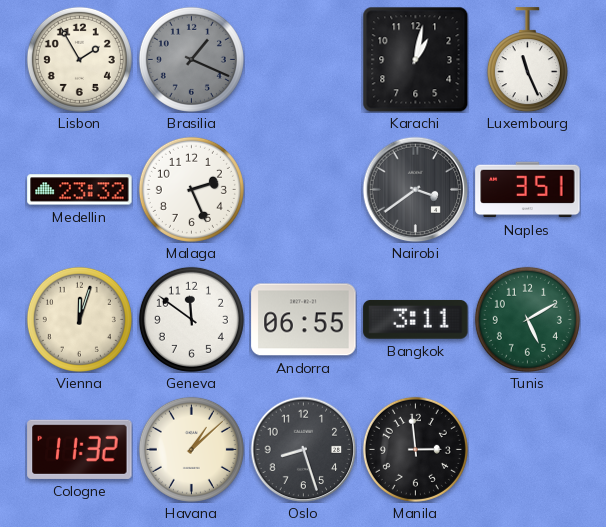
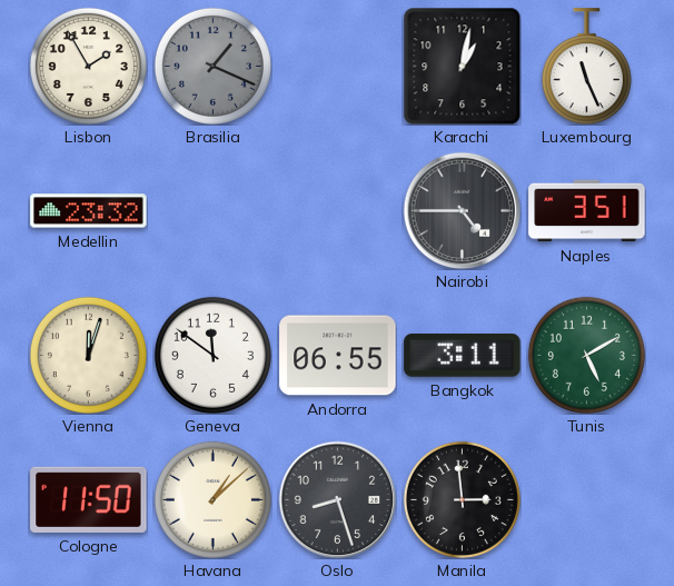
Malaga: 2:26 -> none (191, 189)
Nairobi: 3:39 -> 4:45 (462, 210)
Cologne: 11:32 -> 11:50 (89, 499)
